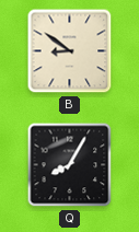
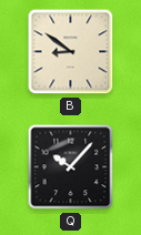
Q: 8:05 -> 10:07 (71, 167)
